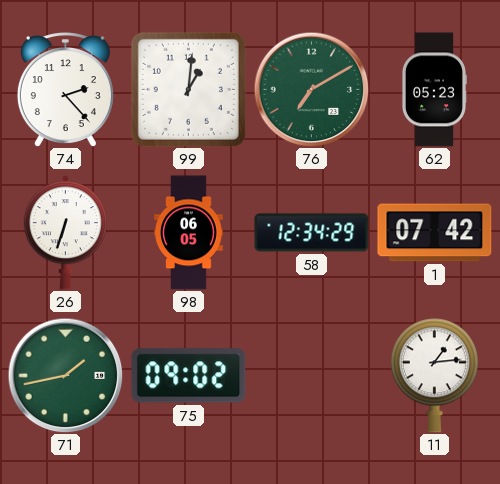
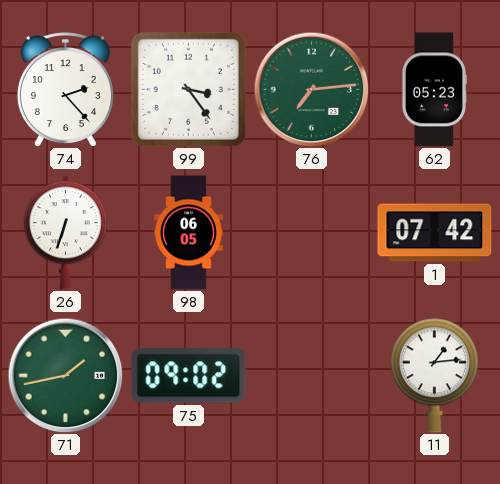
99: 1:01 -> 3:24 (188, 89)
76: 7:10 -> 7:14 (311, 89)
58: 12:34 -> none (312, 233)
